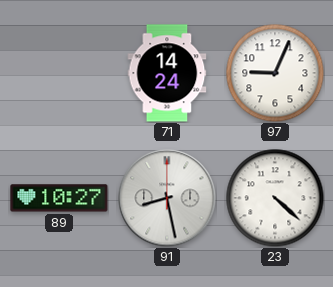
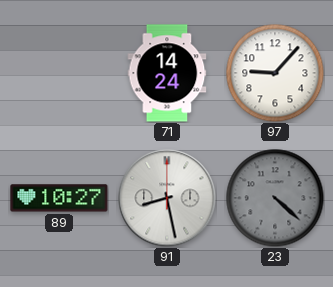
97: 9:04 -> 9:07 (275, 73)
23 dial: white -> grey (275, 198)
